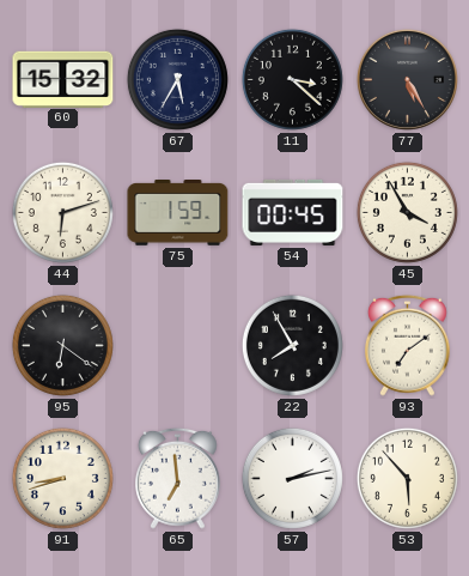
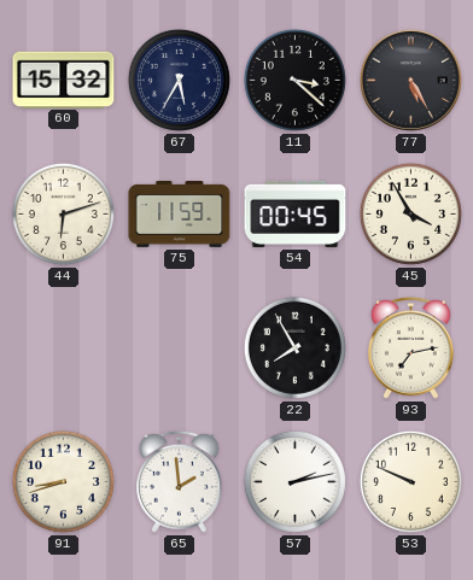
75: 1:59 -> 11:59 (180, 215)
95: 6:21 -> none (62, 345)
93: 7:09 -> 7:13 (411, 347)
65: 6:59 -> 1:59 (180, 481)
53: 5:53 -> 9:49 (410, 481)
